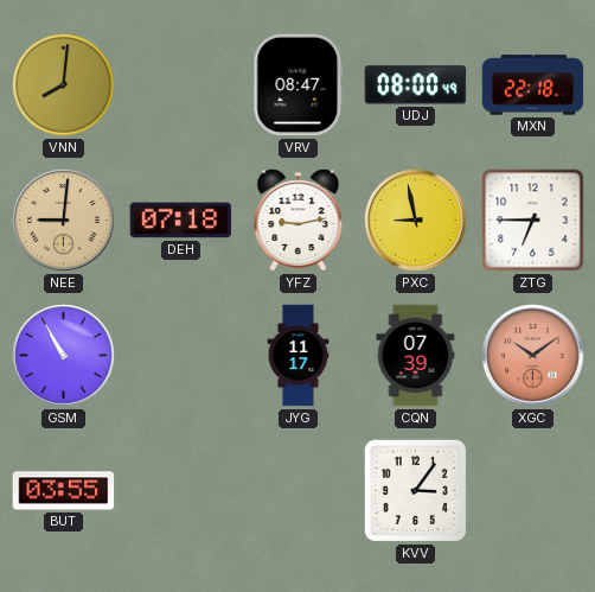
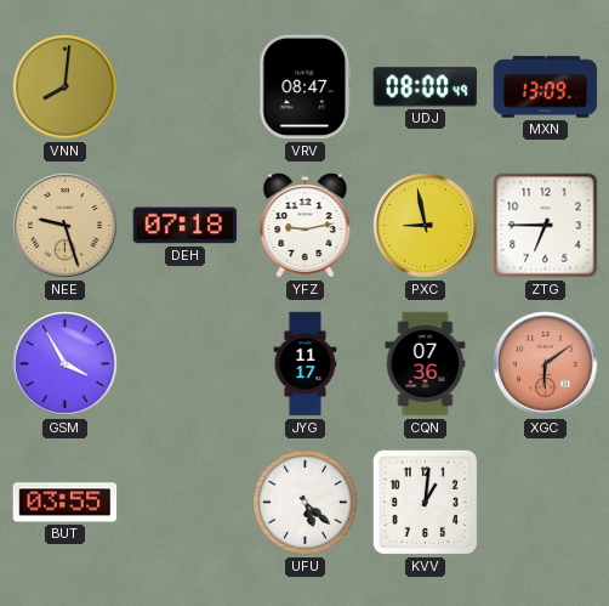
MXN: 22:18 -> 13:09 (546, 87)
NEE: 9:01 -> 9:27 (66, 226)
GSM: 10:55 -> 3:55 (66, 364)
CQN: 07:39 -> 07:36 (426, 364)
XGC: 10:09 -> 6:09 (546, 364)
UFU: none -> 5:22 (306, 503)
KVV: 3:06 -> 1:01 (425, 502)
